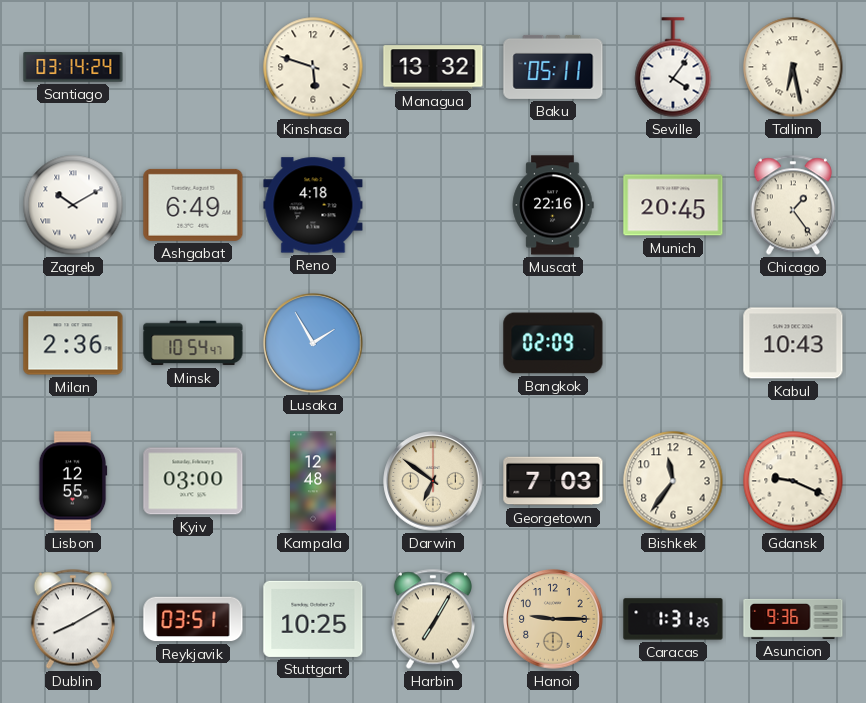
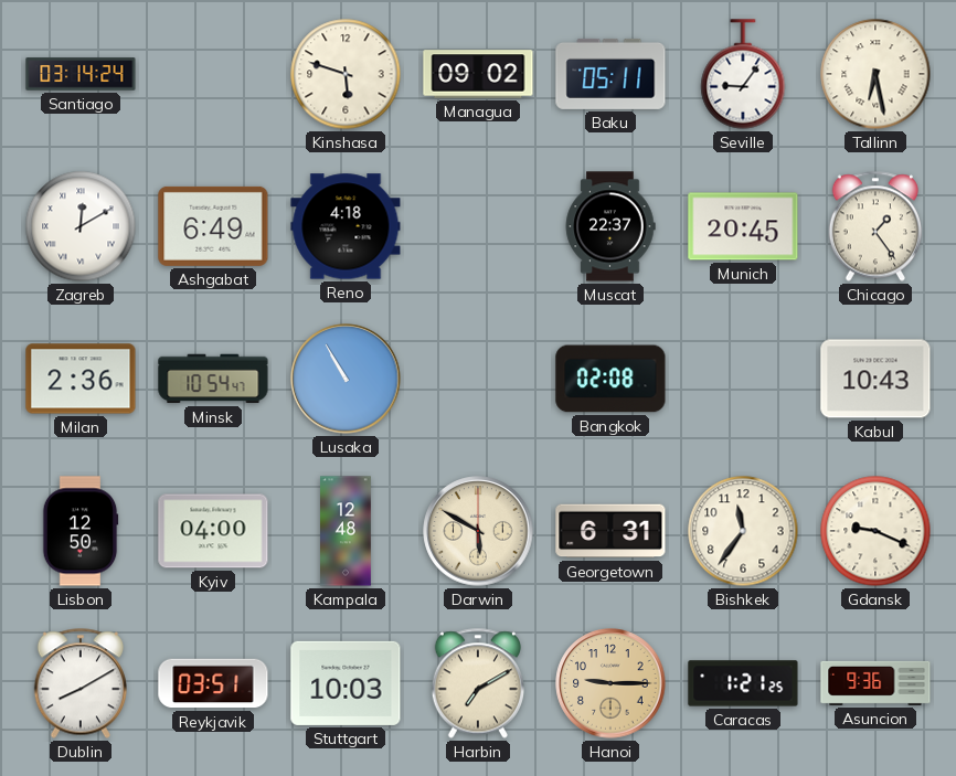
Managua: 13:32 -> 09:02 (478, 74)
Seville: 4:06 -> 9:06 (743, 74)
Zagreb: 10:10 -> 12:10 (81, 226)
Muscat: 22:16 -> 22:37 (610, 226)
Lusaka: 1:55 -> 10:55 (346, 379)
Bangkok: 02:09 -> 02:08 (610, 379)
Lisbon: 12:55 -> 12:50 (81, 531)
Kyiv: 03:00 -> 04:00 (213, 531)
Darwin: 6:51 -> 5:50 (478, 531)
Georgetown: 7:03 -> 6:31 (610, 531)
Stuttgart: 10:25 -> 10:03 (346, 683)
Harbin: 7:05 -> 7:10 (477, 683)
Caracas: 1:31 -> 1:21 (743, 683)
